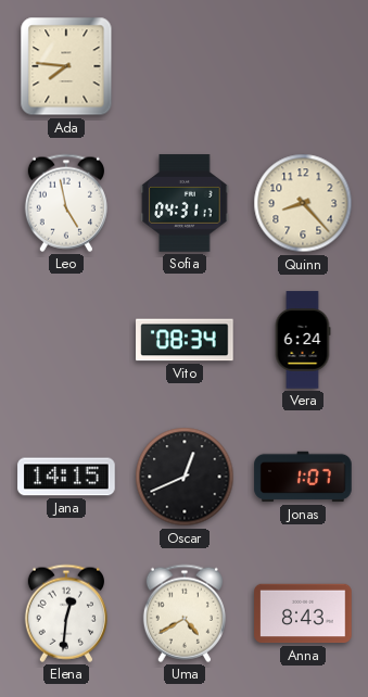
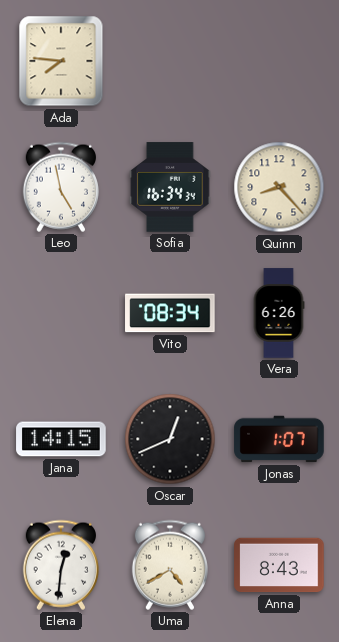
Sofia: 04:31 -> 16:34 (170, 187)
Vera: 6:24 -> 6:26 (279, 313)
